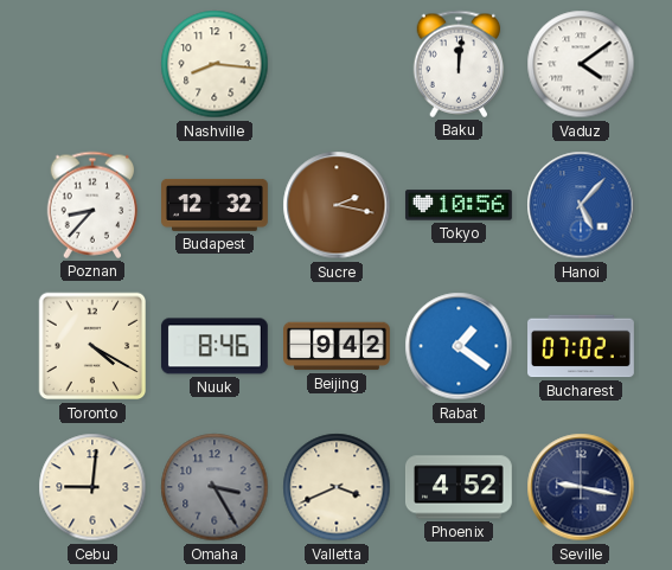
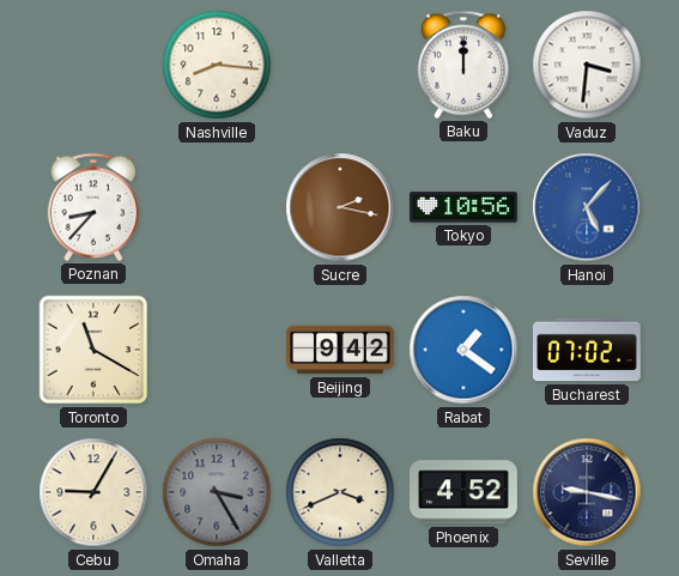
Baku: 12:01 -> 12:00 (463, 65)
Vaduz: 4:09 -> 3:31 (587, 65)
Budapest: 12:32 -> none (216, 205)
Toronto: 4:20 -> 11:20 (93, 350)
Nuuk: 8:46 -> none (215, 346)
Cebu: 9:01 -> 9:05 (93, 492)
